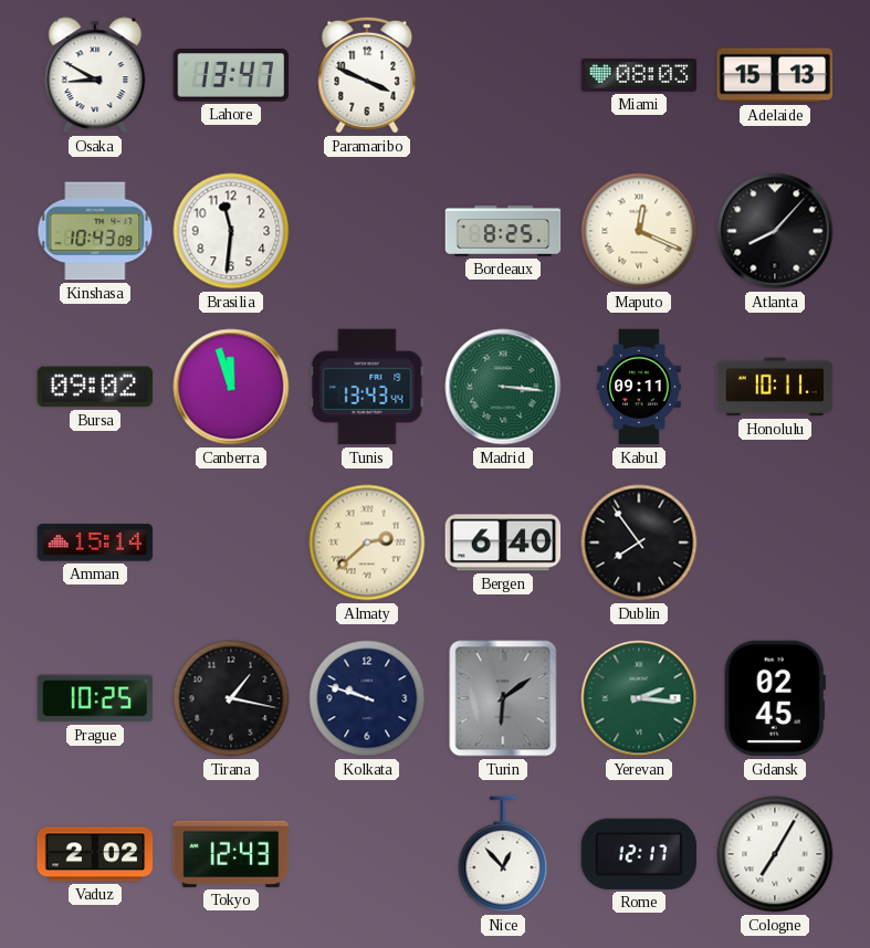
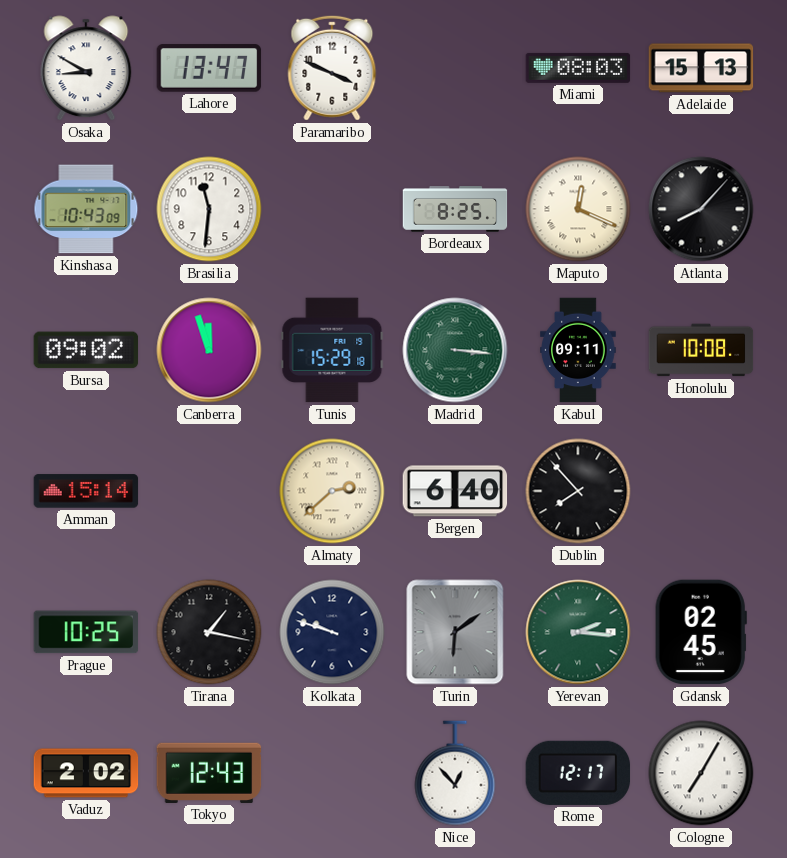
Tunis: 13:43 -> 15:29 (332, 350)
Honolulu: 10:11 -> 10:08 (701, 350)
Dublin: 7:54 -> 7:53 (578, 491)
